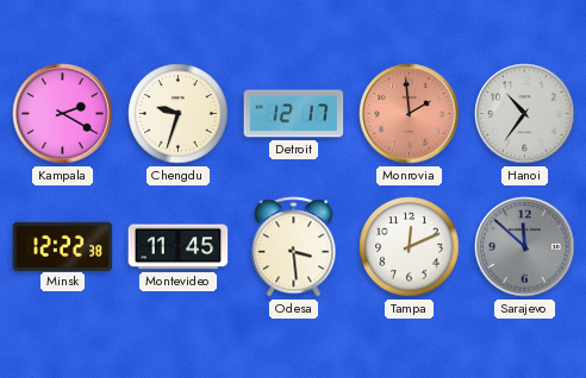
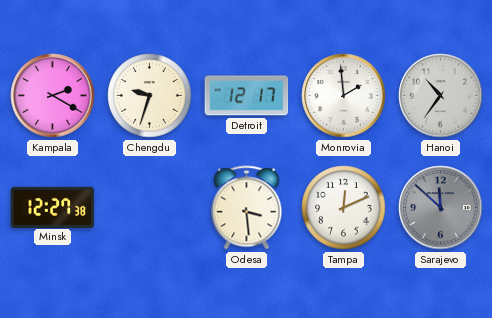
Monrovia dial: salmon -> white (344, 96)
Minsk: 12:22 -> 12:27 (53, 207)
Montevideo: 11:45 -> none (179, 247)
